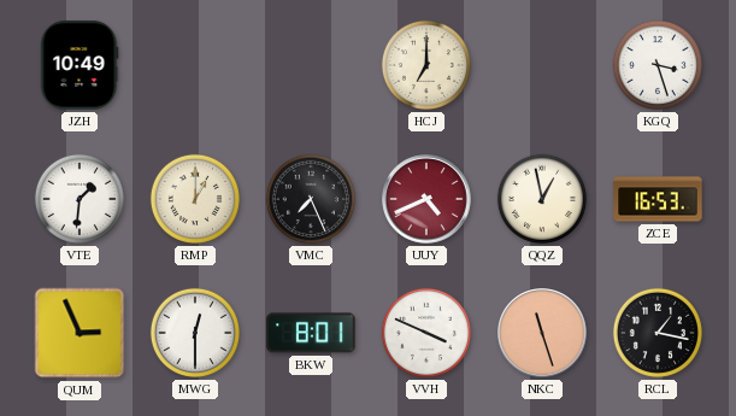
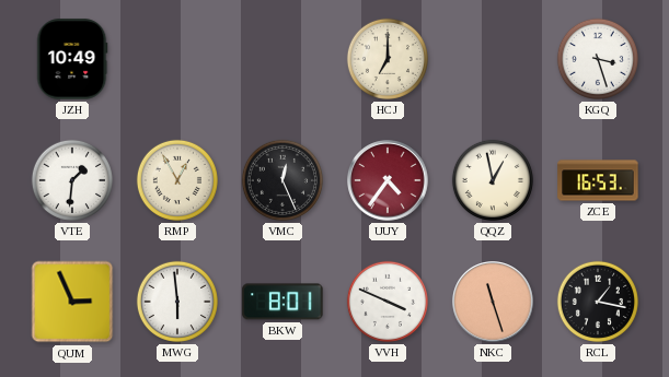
RMP: 1:00 -> 12:55 (177, 180)
VMC: 7:26 -> 12:26 (282, 180)
UUY: 4:41 -> 4:36 (388, 180)
MWG: 12:30 -> 5:59 (177, 302)
